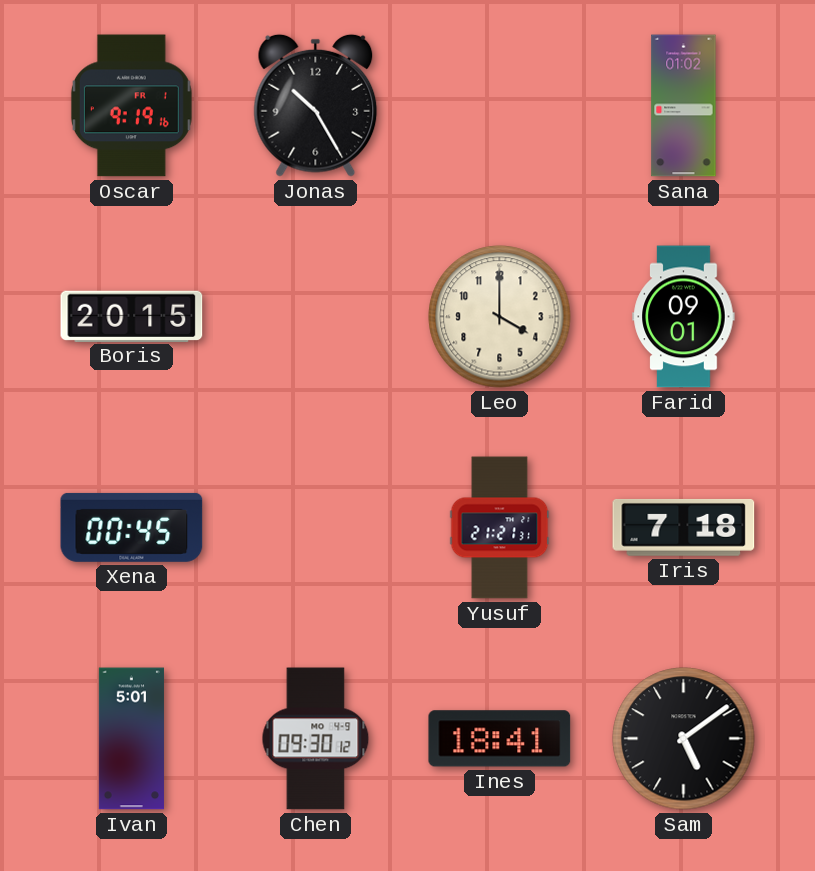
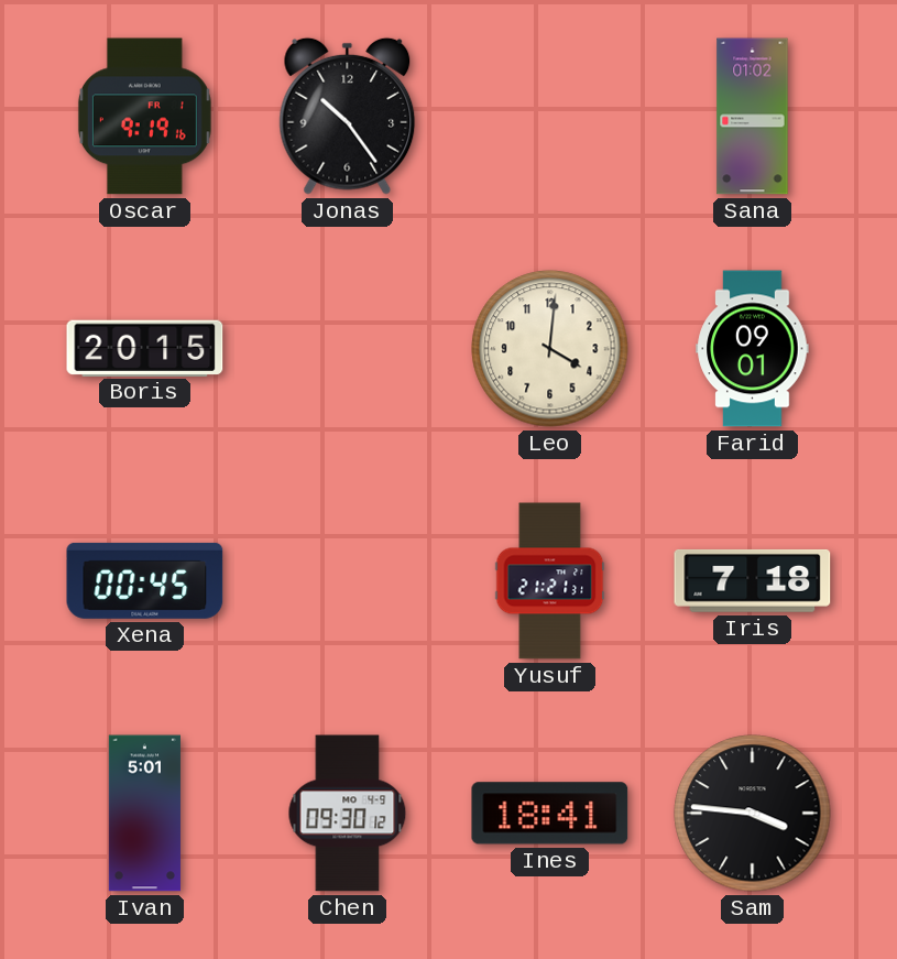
Jonas: 10:25 -> 10:24 (348, 116)
Leo: 4:00 -> 4:01 (550, 349)
Sam: 5:09 -> 3:46 (753, 814)
